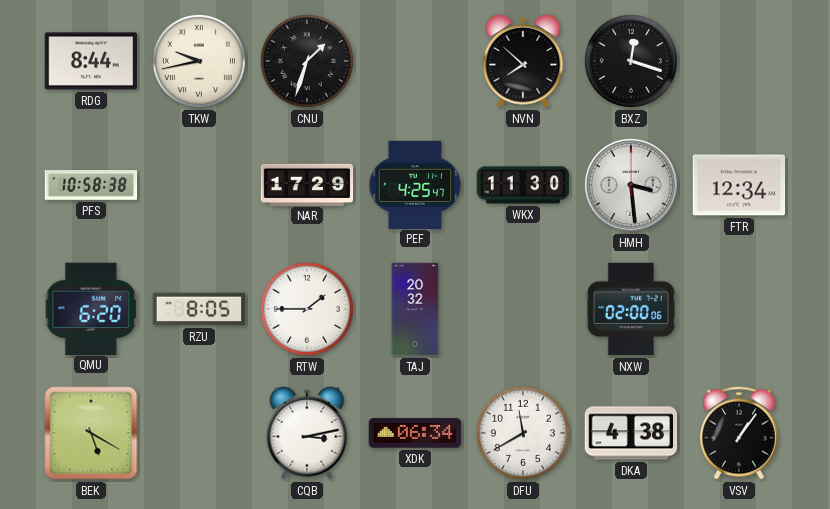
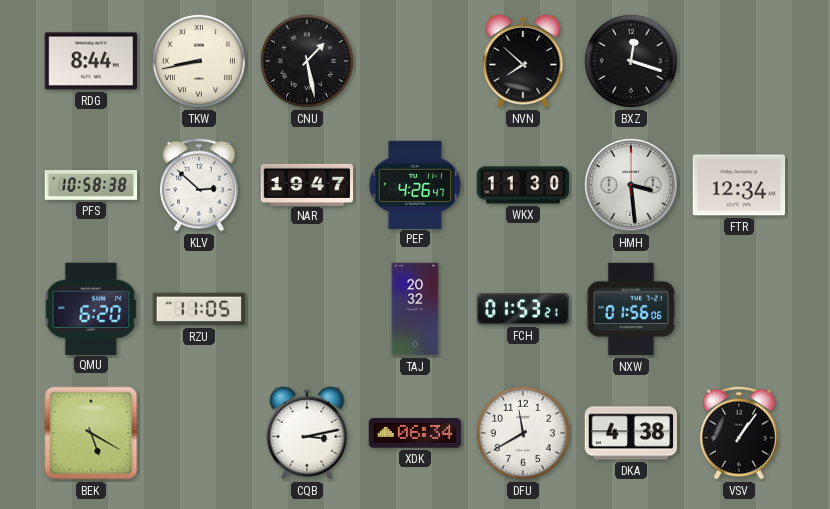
TKW: 9:43 -> 8:43 (199, 61)
CNU: 1:33 -> 1:28 (307, 61)
KLV: none -> 2:52 (199, 185)
NAR: 17:29 -> 19:47 (307, 184)
PEF: 4:25 -> 4:26 (415, 184)
RZU: 8:05 -> 11:05 (199, 309)
RTW: 1:45 -> none (307, 309)
FCH: none -> 01:53 (522, 309)
NXW: 02:00 -> 01:56 (631, 309)
